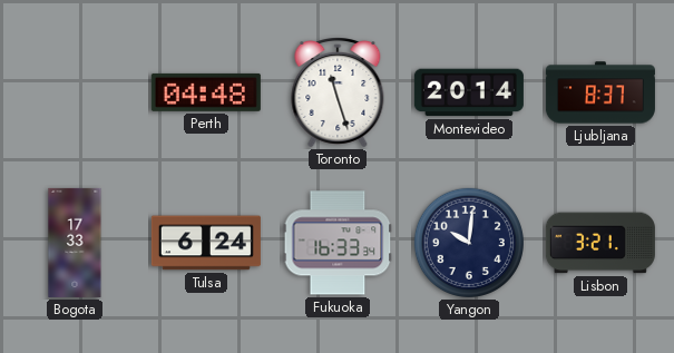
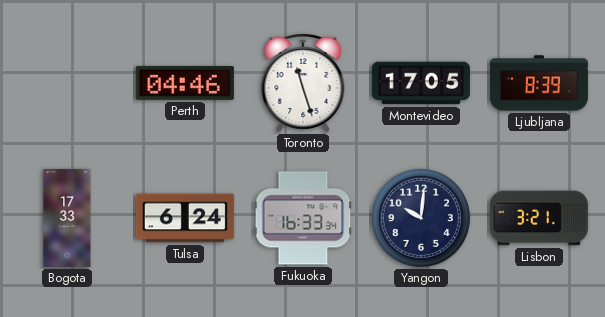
Perth: 04:48 -> 04:46 (185, 83)
Montevideo: 20:14 -> 17:05 (421, 83)
Ljubljana: 8:37 -> 8:39 (539, 83)
